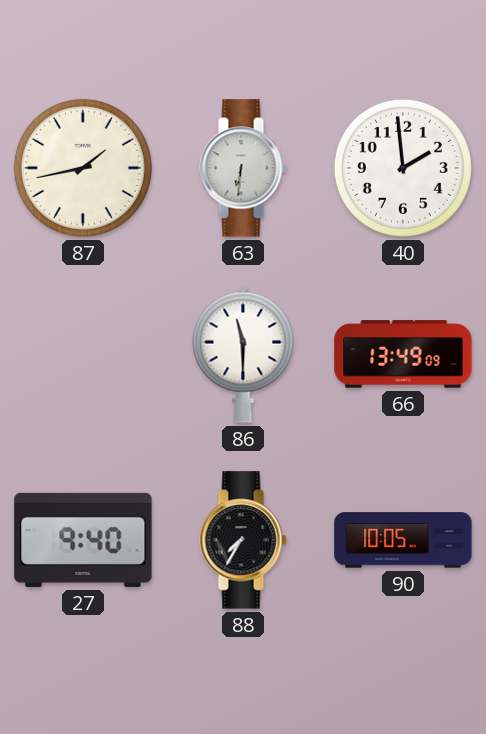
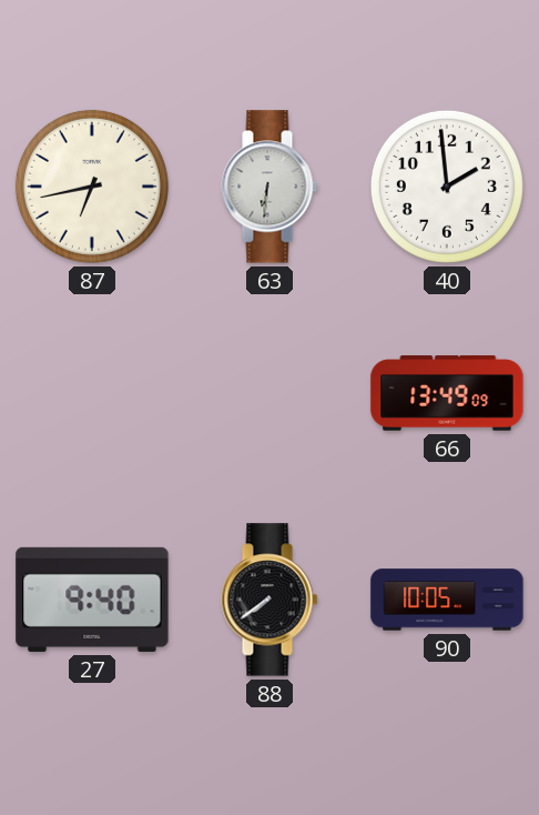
87: 1:43 -> 6:43 (92, 187)
86: 11:30 -> none (243, 354)
88: 7:35 -> 7:39 (269, 600)
